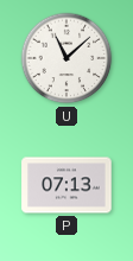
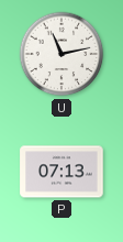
U: 11:08 -> 11:13 (62, 54)
